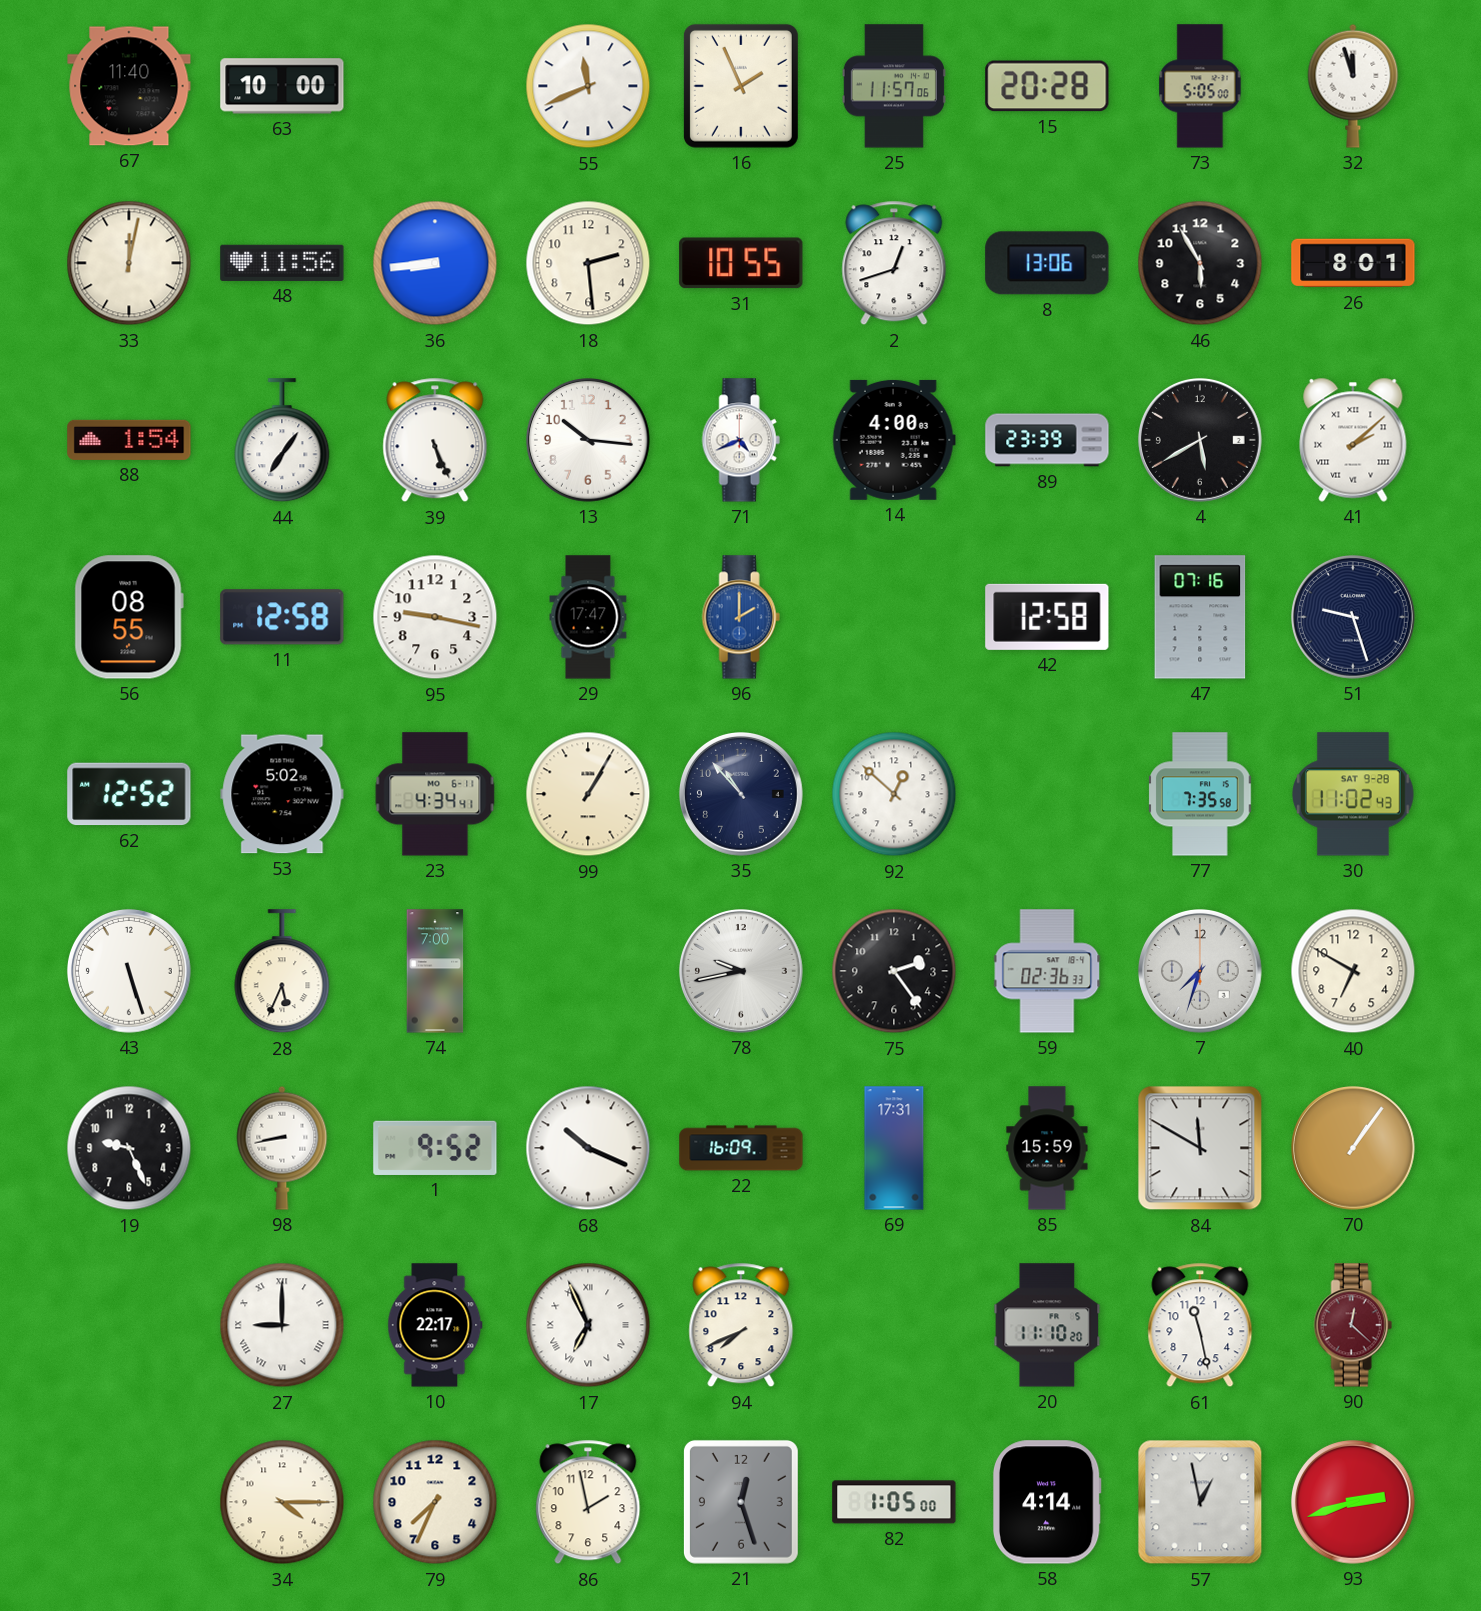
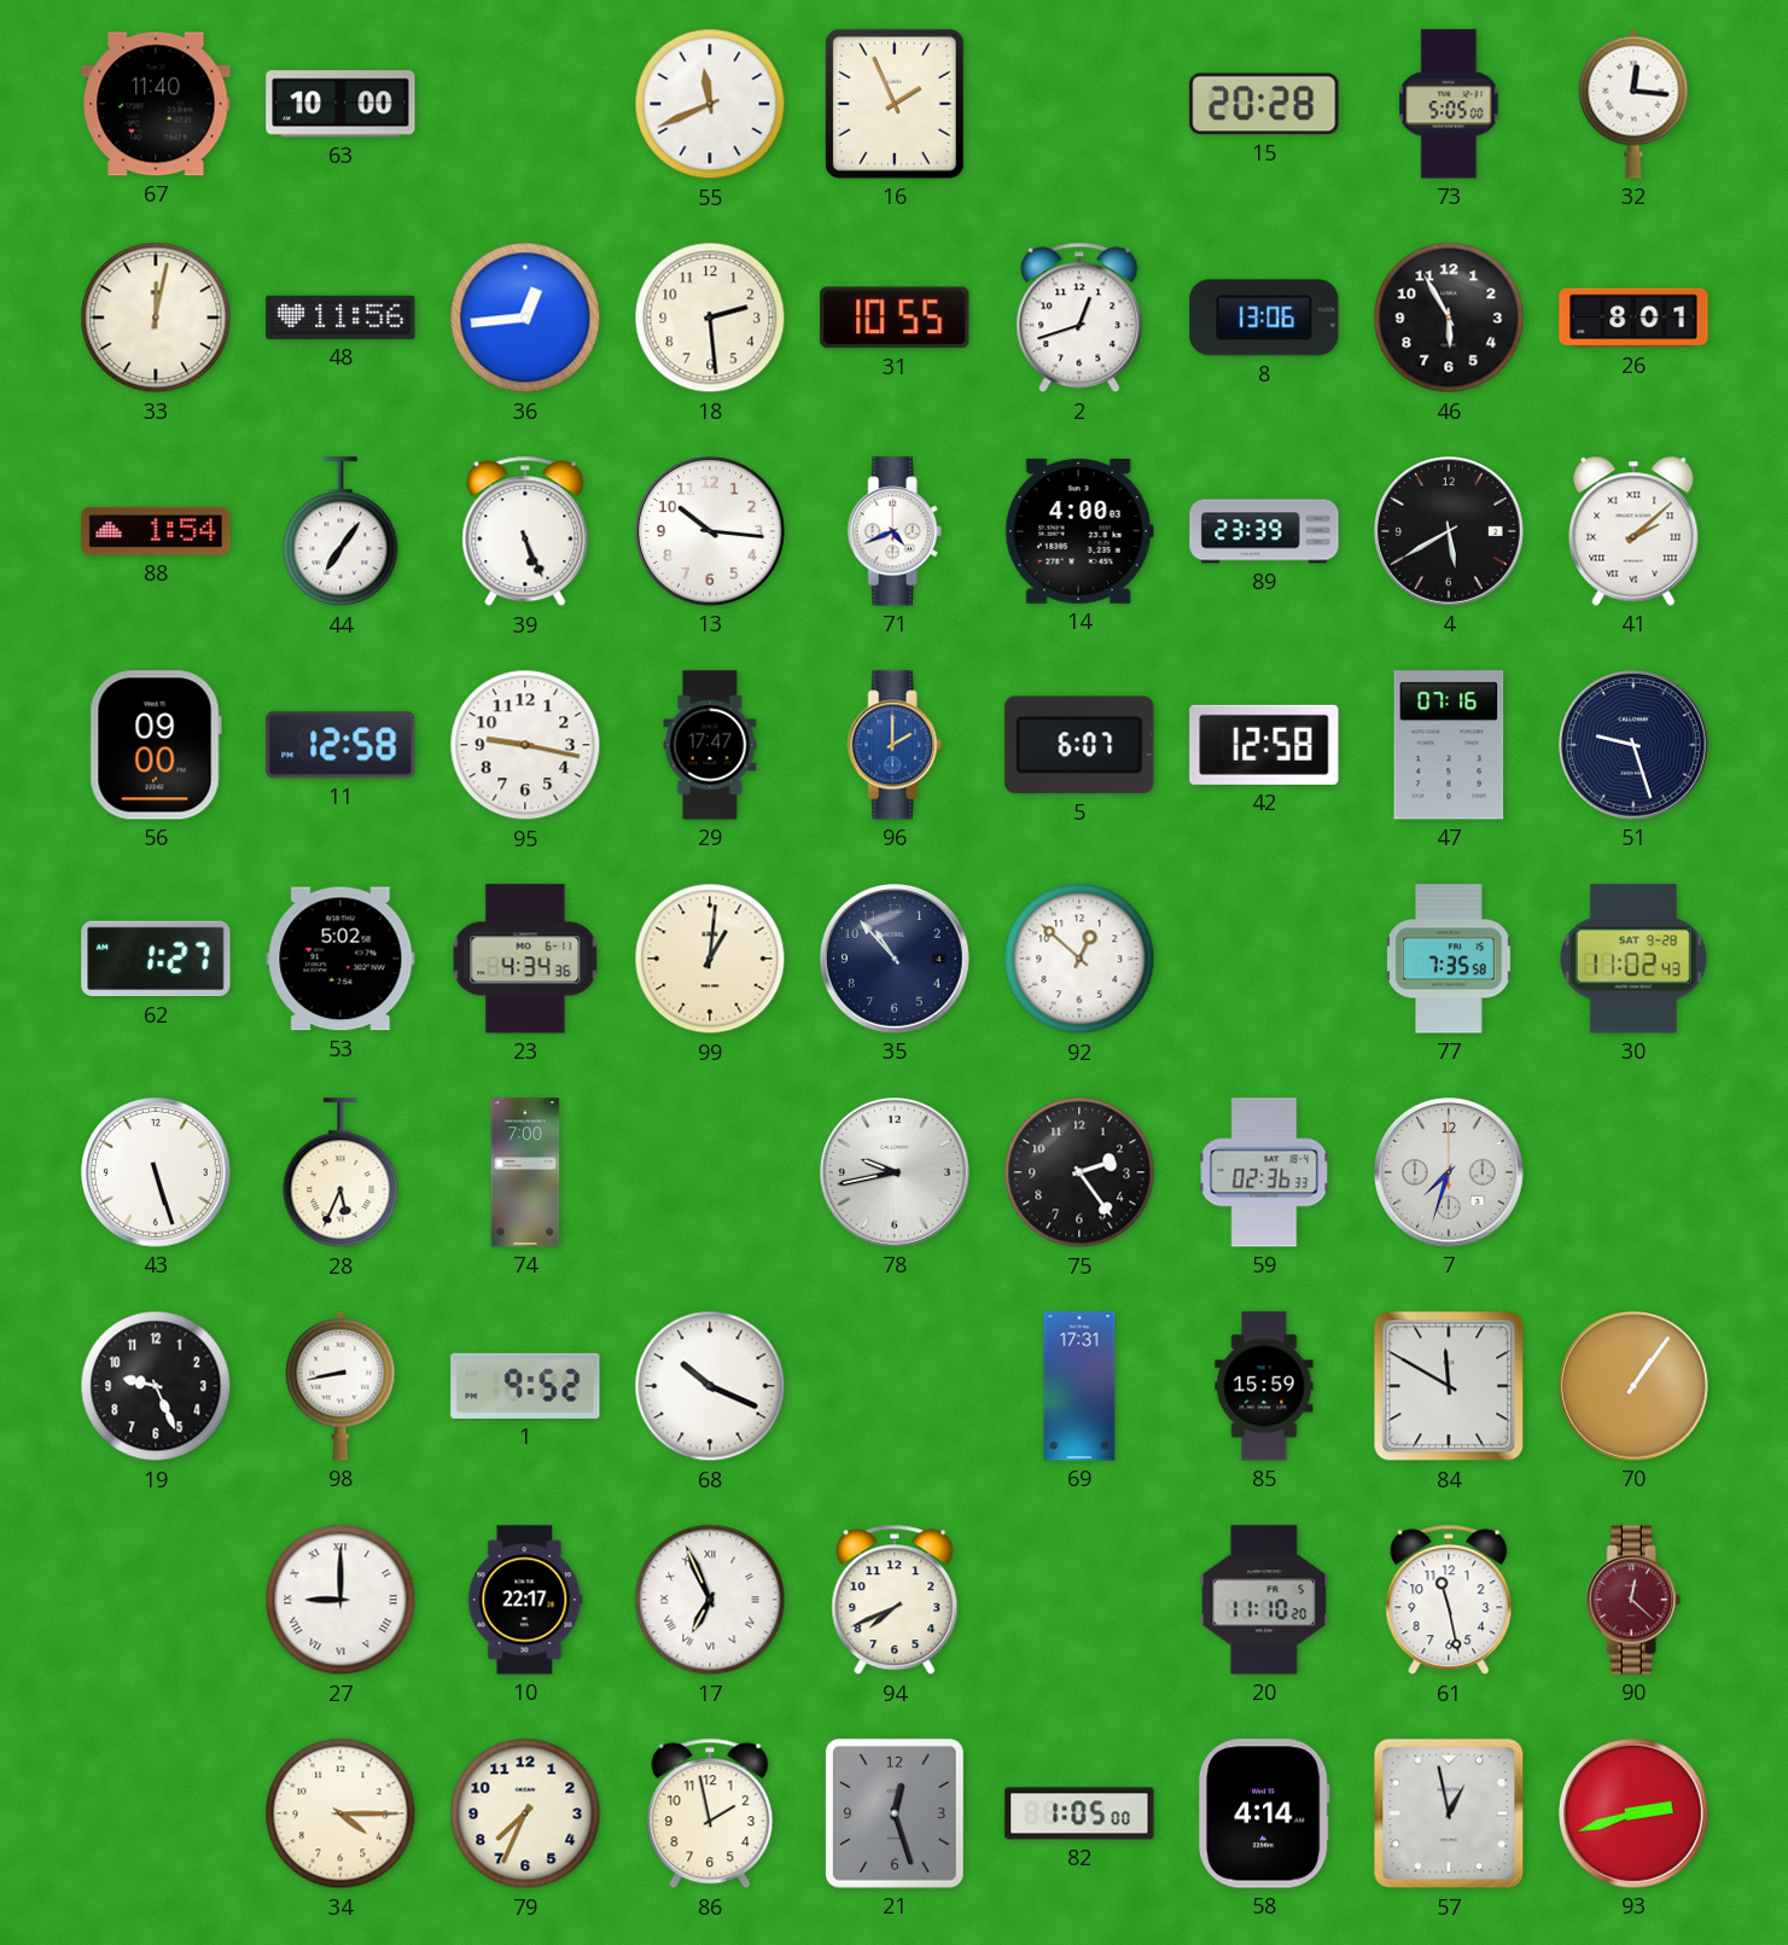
25: 11:57 -> none (894, 86)
32: 11:57 -> 12:16 (1633, 104)
36: 8:44 -> 12:44 (525, 318)
56: 08:55 -> 09:00 (156, 745)
5: none -> 6:07 (1079, 745)
62: 12:52 -> 1:27 (156, 959)
23: 4:34:41 -> 4:34:36 (525, 959)
99: 1:05 -> 1:01 (710, 959)
40: 6:50 -> none (1353, 971)
22: 16:09 -> none (741, 1148)
